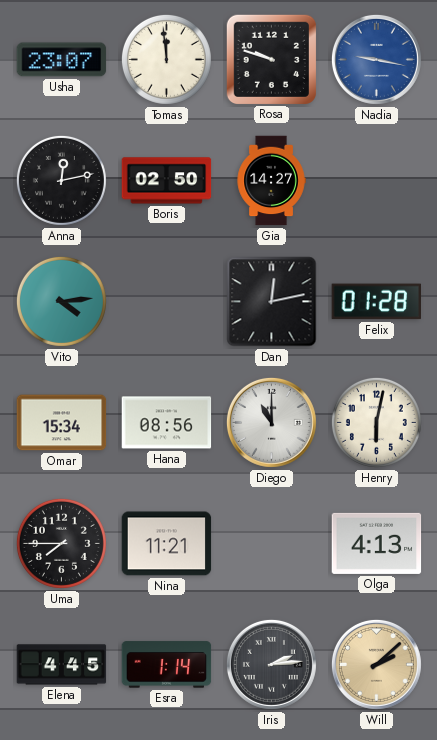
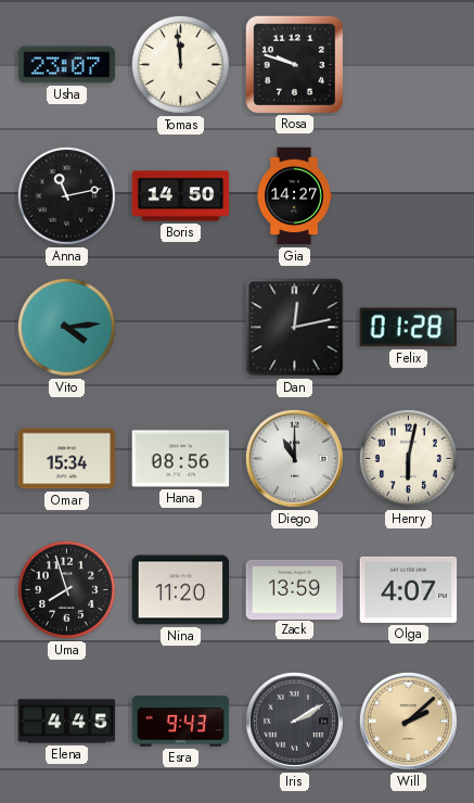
Nadia: 9:17 -> none (376, 59)
Anna: 12:13 -> 11:13 (66, 195)
Boris: 02:50 -> 14:50 (181, 196)
Uma: 7:45 -> 7:57 (66, 589)
Nina: 11:21 -> 11:20 (181, 590)
Zack: none -> 13:59 (295, 589)
Olga: 4:13 -> 4:07 (409, 589)
Esra: 1:14 -> 9:43 (181, 722)
Iris: 2:14 -> 2:10 (294, 721)
